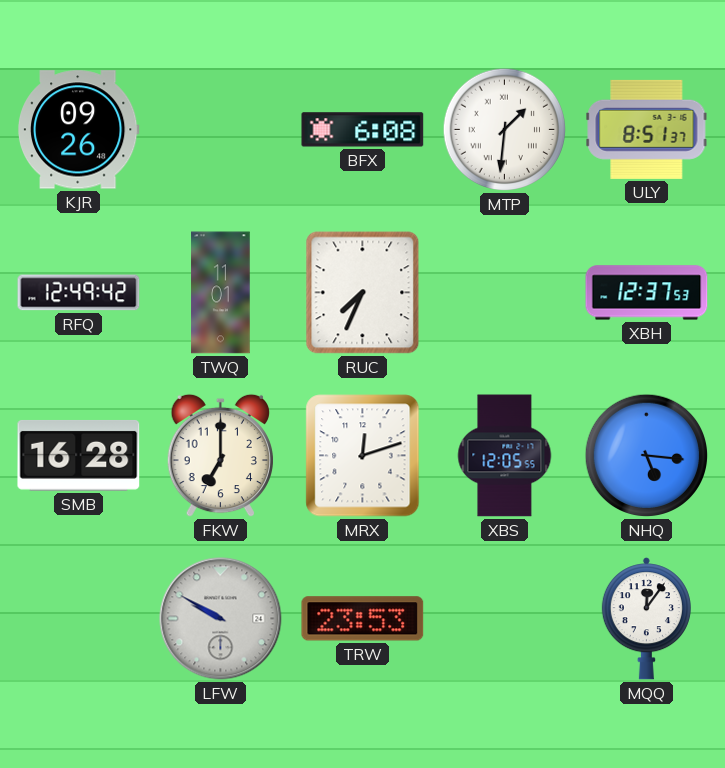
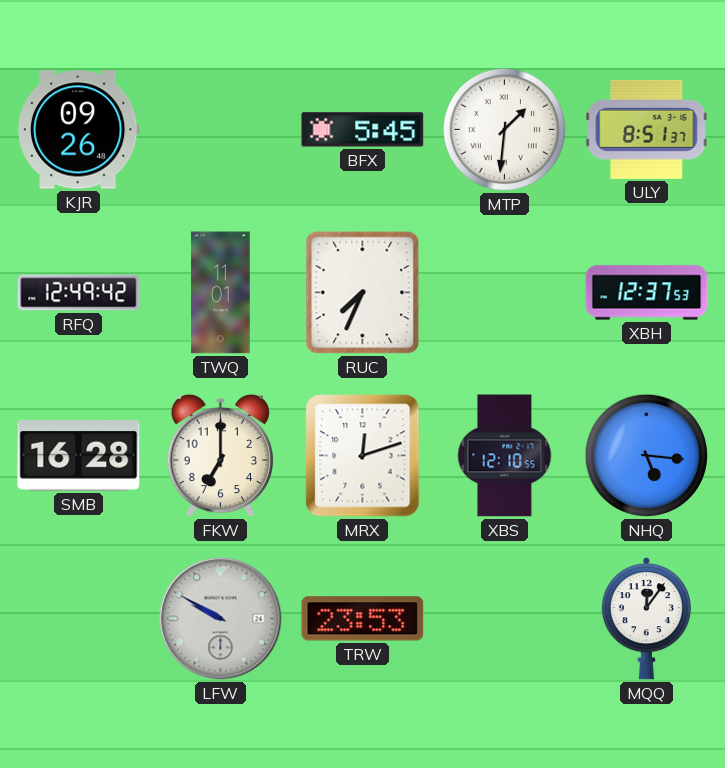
BFX: 6:08 -> 5:45 (363, 130)
XBS: 12:05 -> 12:10 (505, 456)
